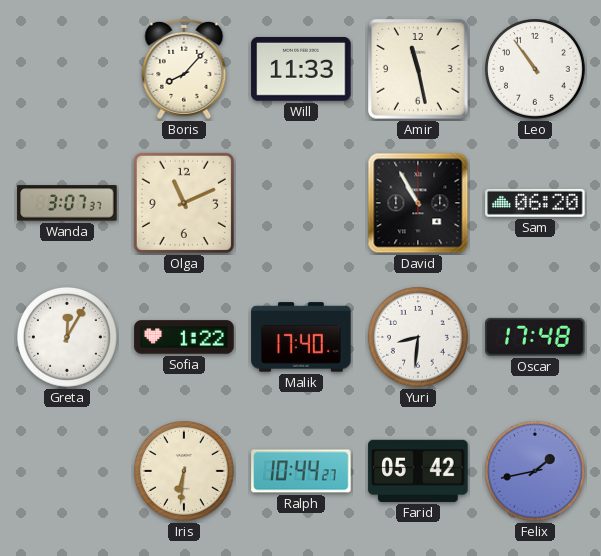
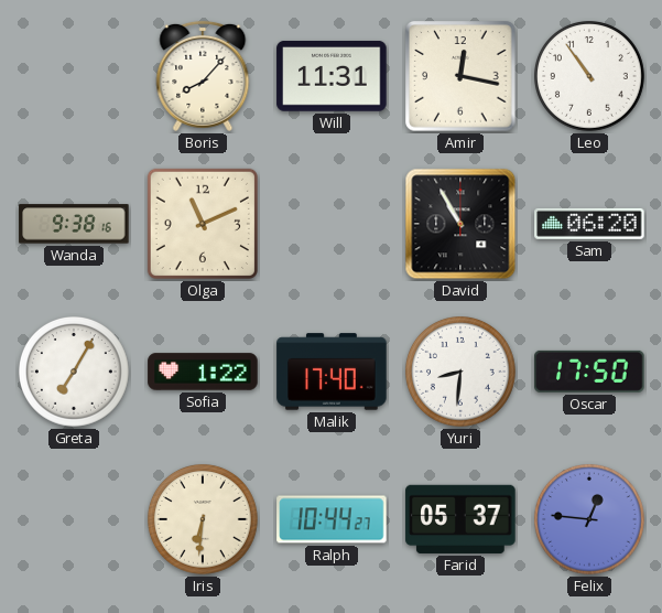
Will: 11:33 -> 11:31 (332, 76)
Amir: 11:28 -> 12:17 (460, 76)
Wanda: 3:07 -> 9:38 (74, 224)
Greta: 12:05 -> 7:05 (75, 373)
Oscar: 17:48 -> 17:50 (589, 372)
Farid: 05:42 -> 05:37 (460, 519)
Felix: 1:43 -> 12:46 (590, 520)
